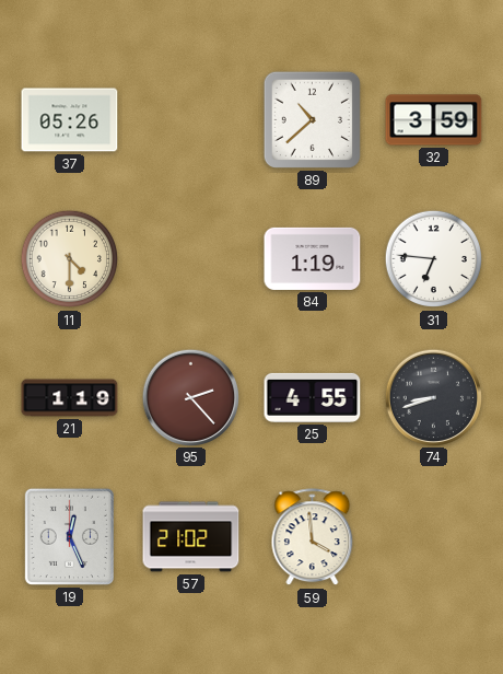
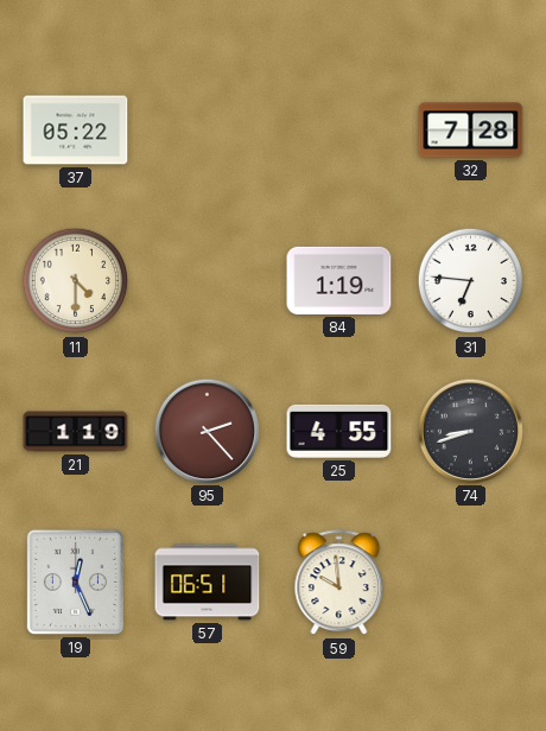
37: 05:26 -> 05:22 (76, 131)
89: 10:38 -> none (312, 119)
32: 3:59 -> 7:28 (471, 131)
57: 21:02 -> 06:51 (208, 583)
59: 3:59 -> 9:59 (339, 583)
